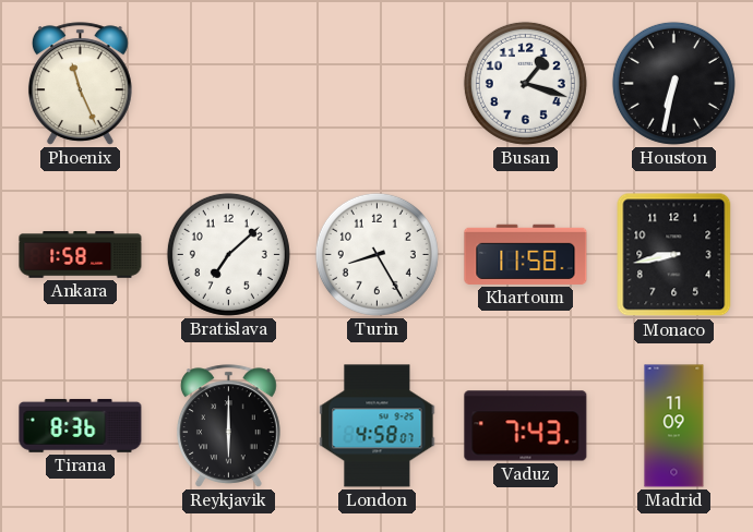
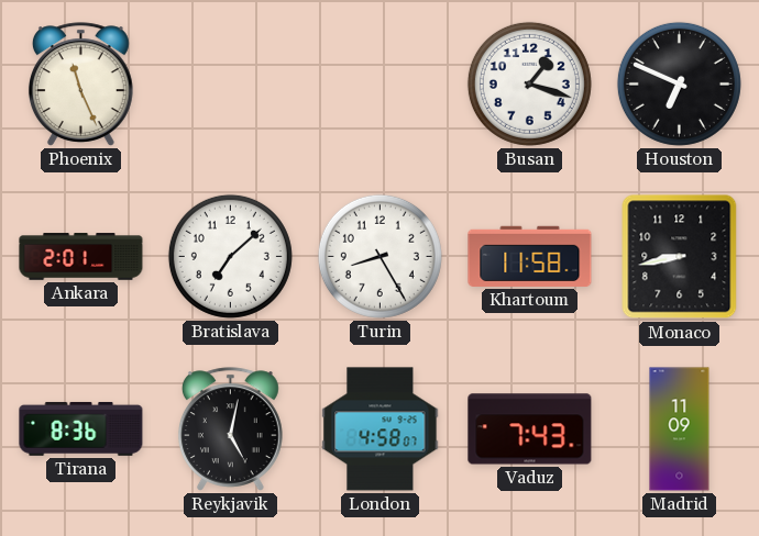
Houston: 6:32 -> 6:49 (679, 83)
Ankara: 1:58 -> 2:01 (81, 257)
Reykjavik: 6:00 -> 5:02 (230, 429)
